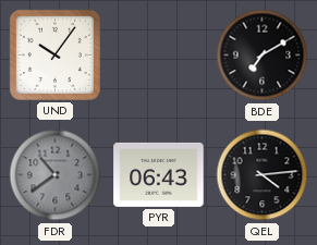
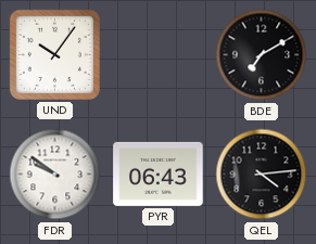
FDR: 10:39 -> 9:51 (55, 175)
FDR dial: grey -> white (55, 175)
